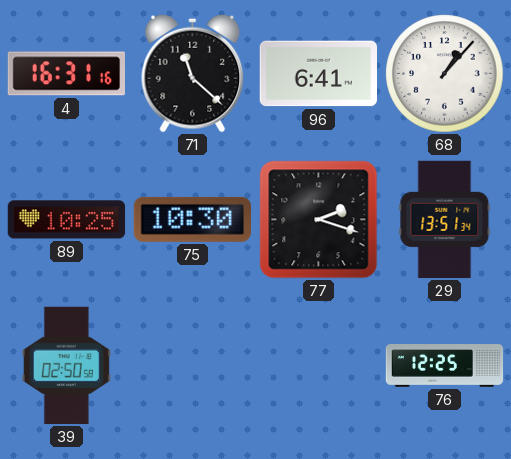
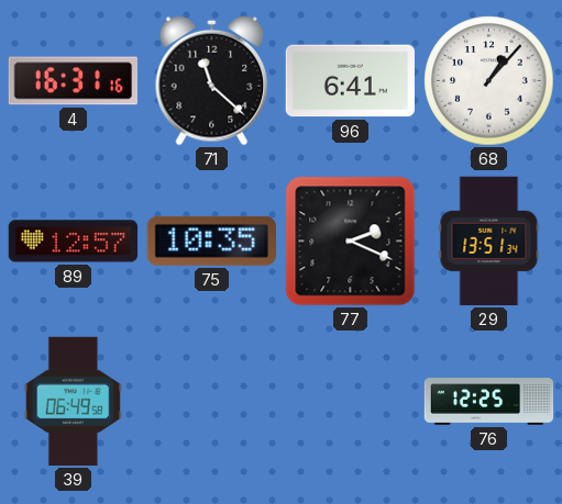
89: 10:25 -> 12:57 (74, 242)
75: 10:30 -> 10:35 (211, 240)
77: 2:18 -> 2:19 (351, 242)
39: 02:50 -> 06:49 (73, 402)
